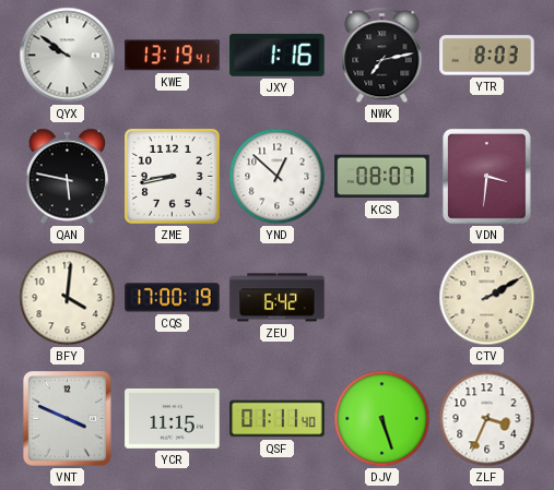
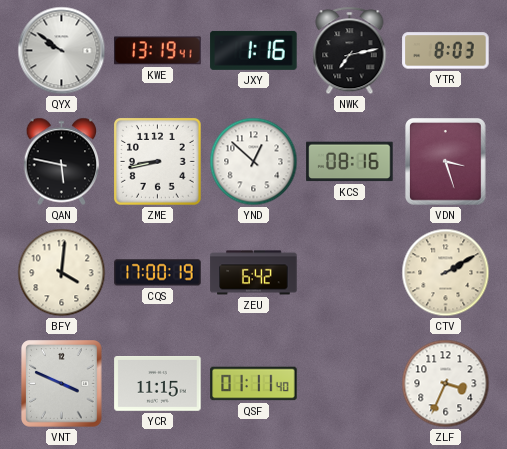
KCS: 08:07 -> 08:16 (350, 162)
VDN: 3:31 -> 3:27 (446, 162)
DJV: 5:27 -> none (382, 419)
